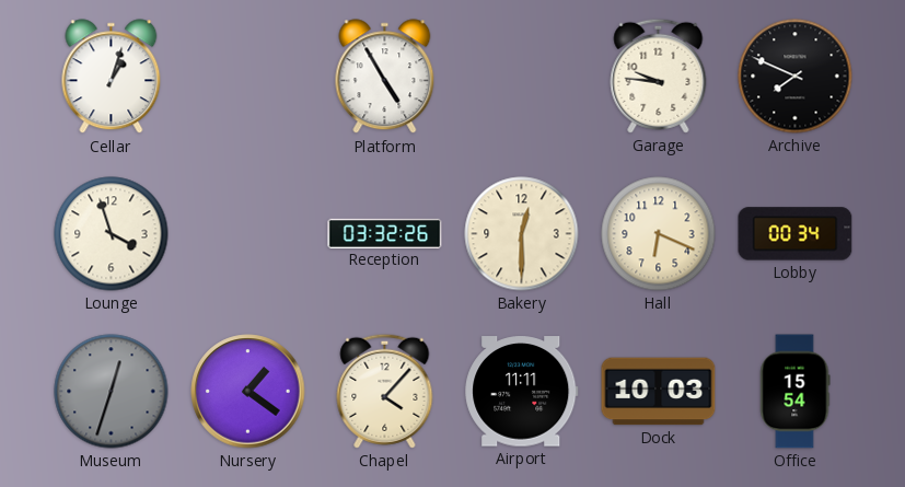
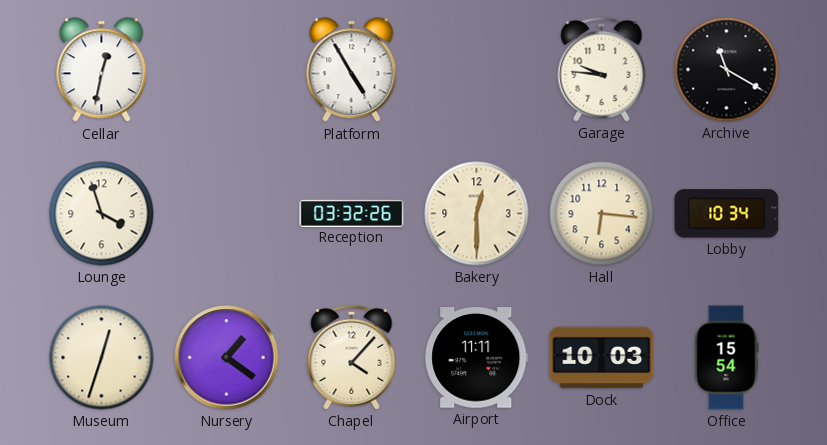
Cellar: 1:03 -> 12:32 (102, 70)
Archive: 7:49 -> 11:20 (727, 70)
Hall: 6:19 -> 6:16 (602, 214)
Lobby: 00:34 -> 10:34 (727, 214)
Museum dial: grey -> cream (102, 358)
